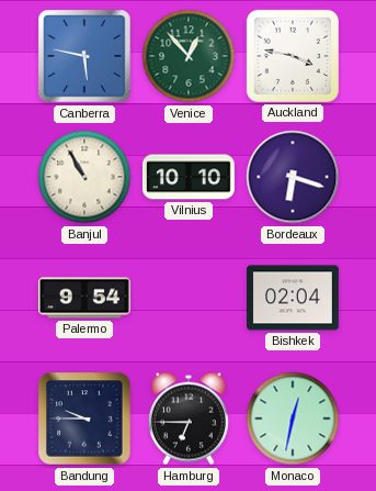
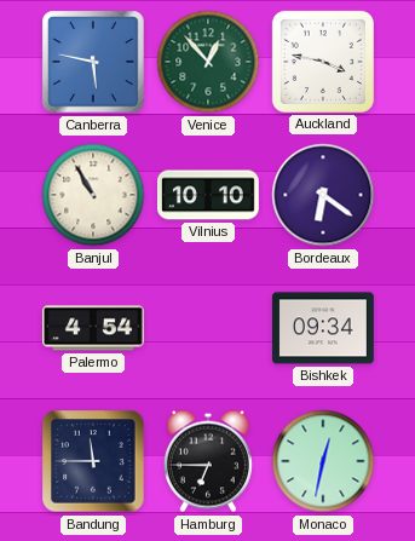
Bordeaux: 6:18 -> 6:21 (323, 195)
Palermo: 9:54 -> 4:54 (93, 328)
Bishkek: 02:04 -> 09:34 (323, 328)
Bandung: 9:45 -> 11:45 (93, 461)
